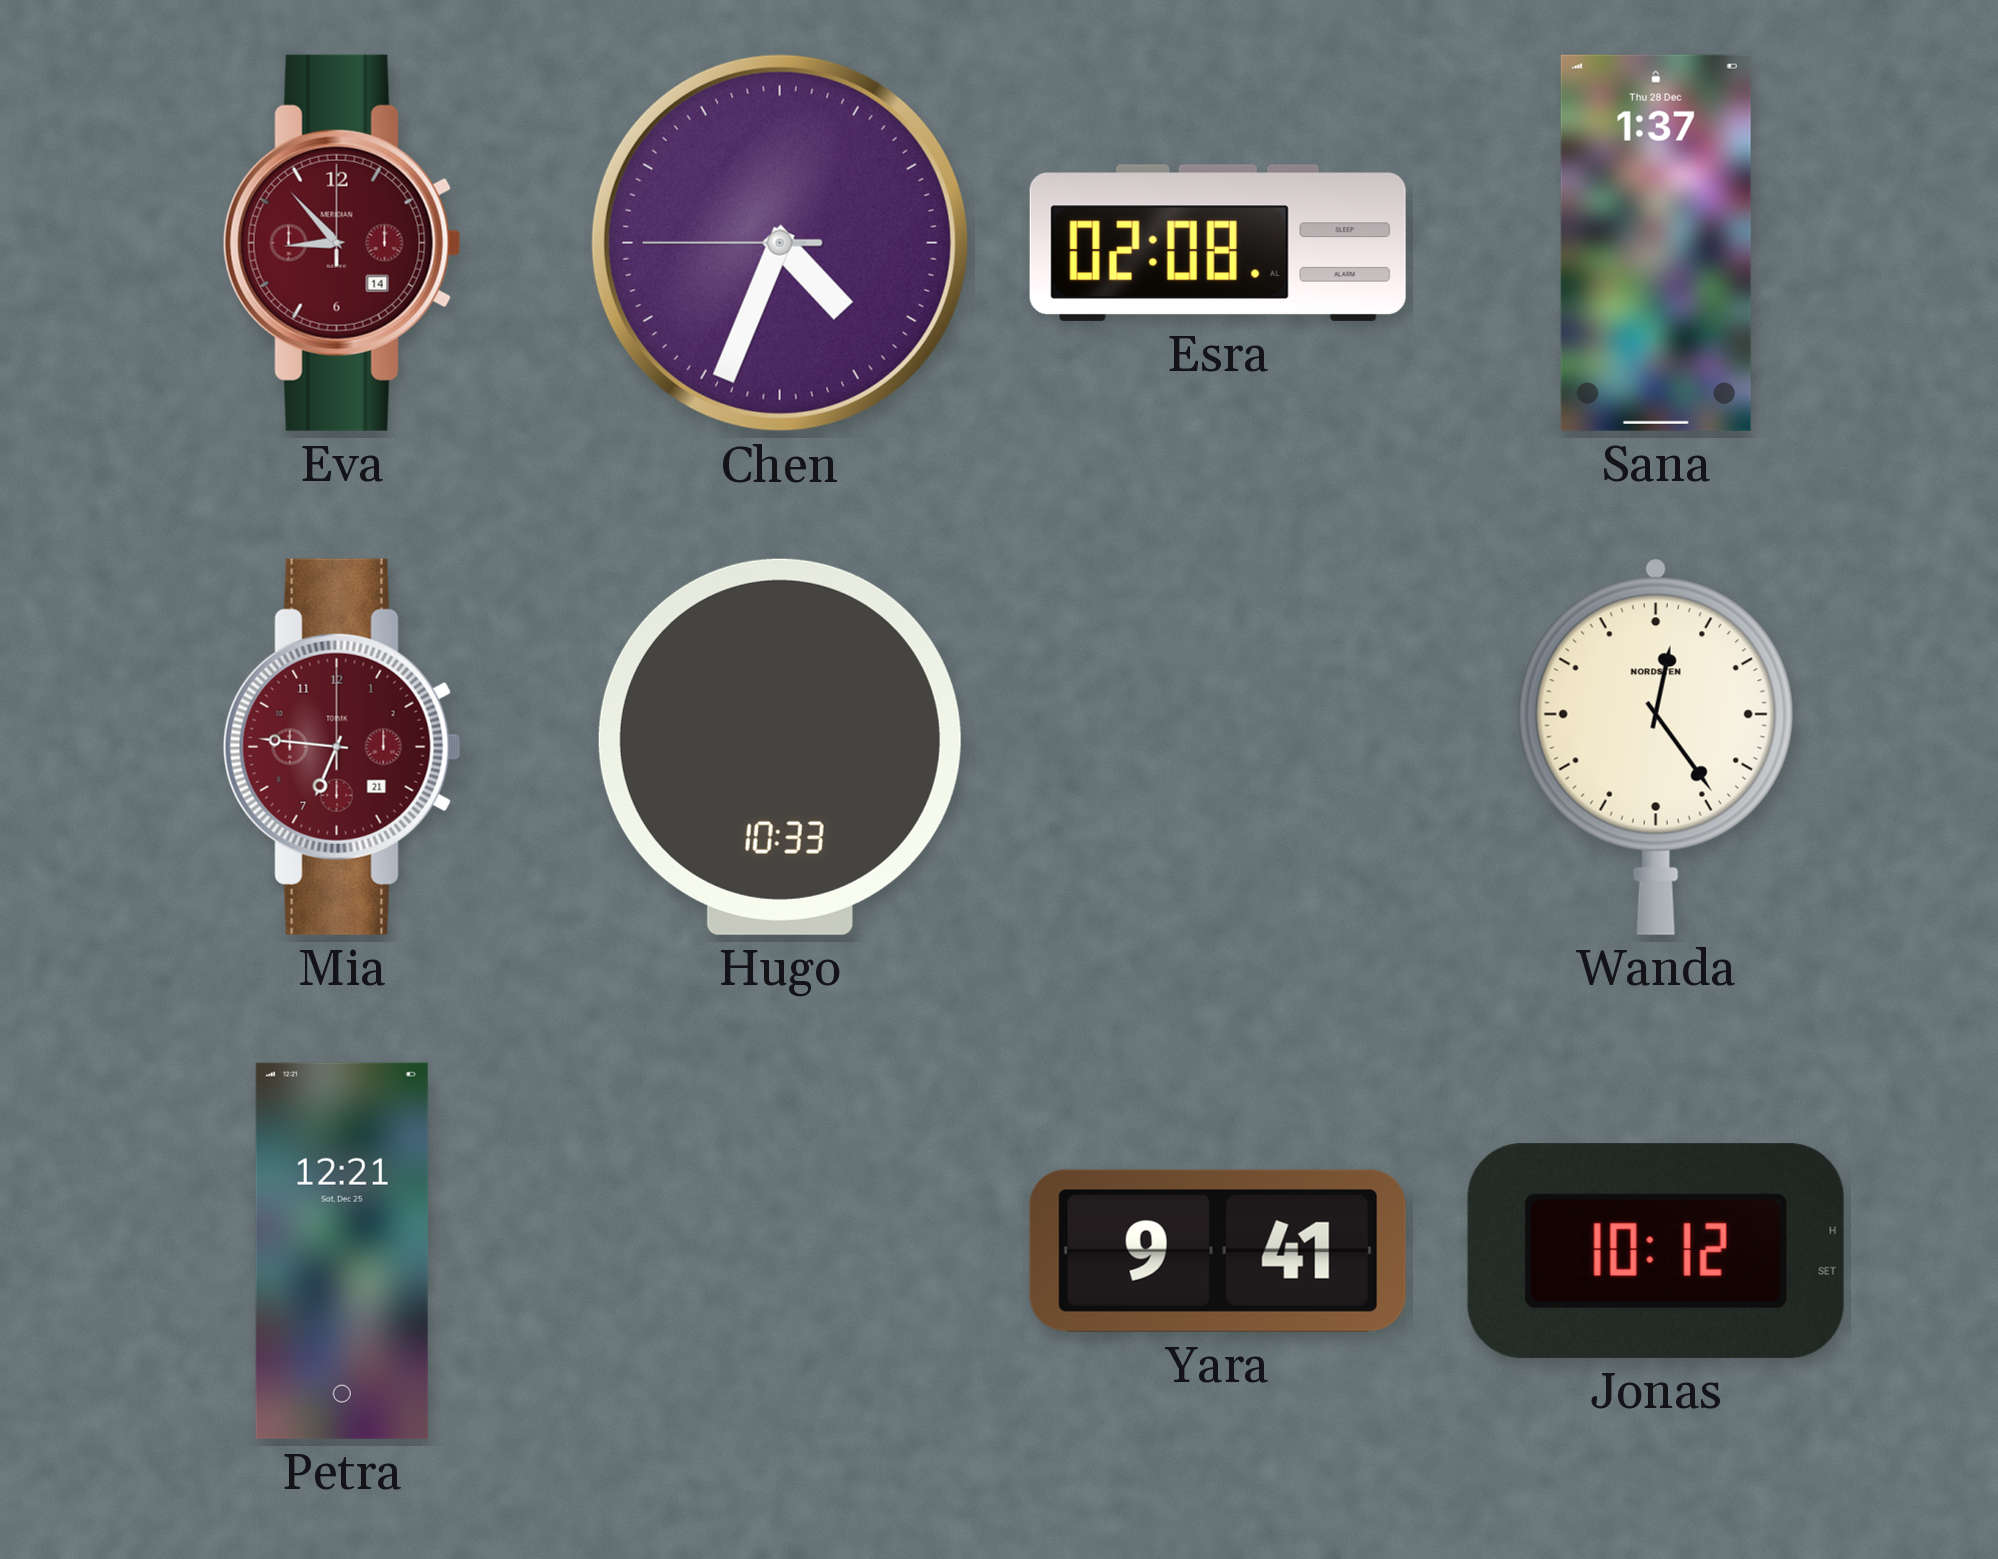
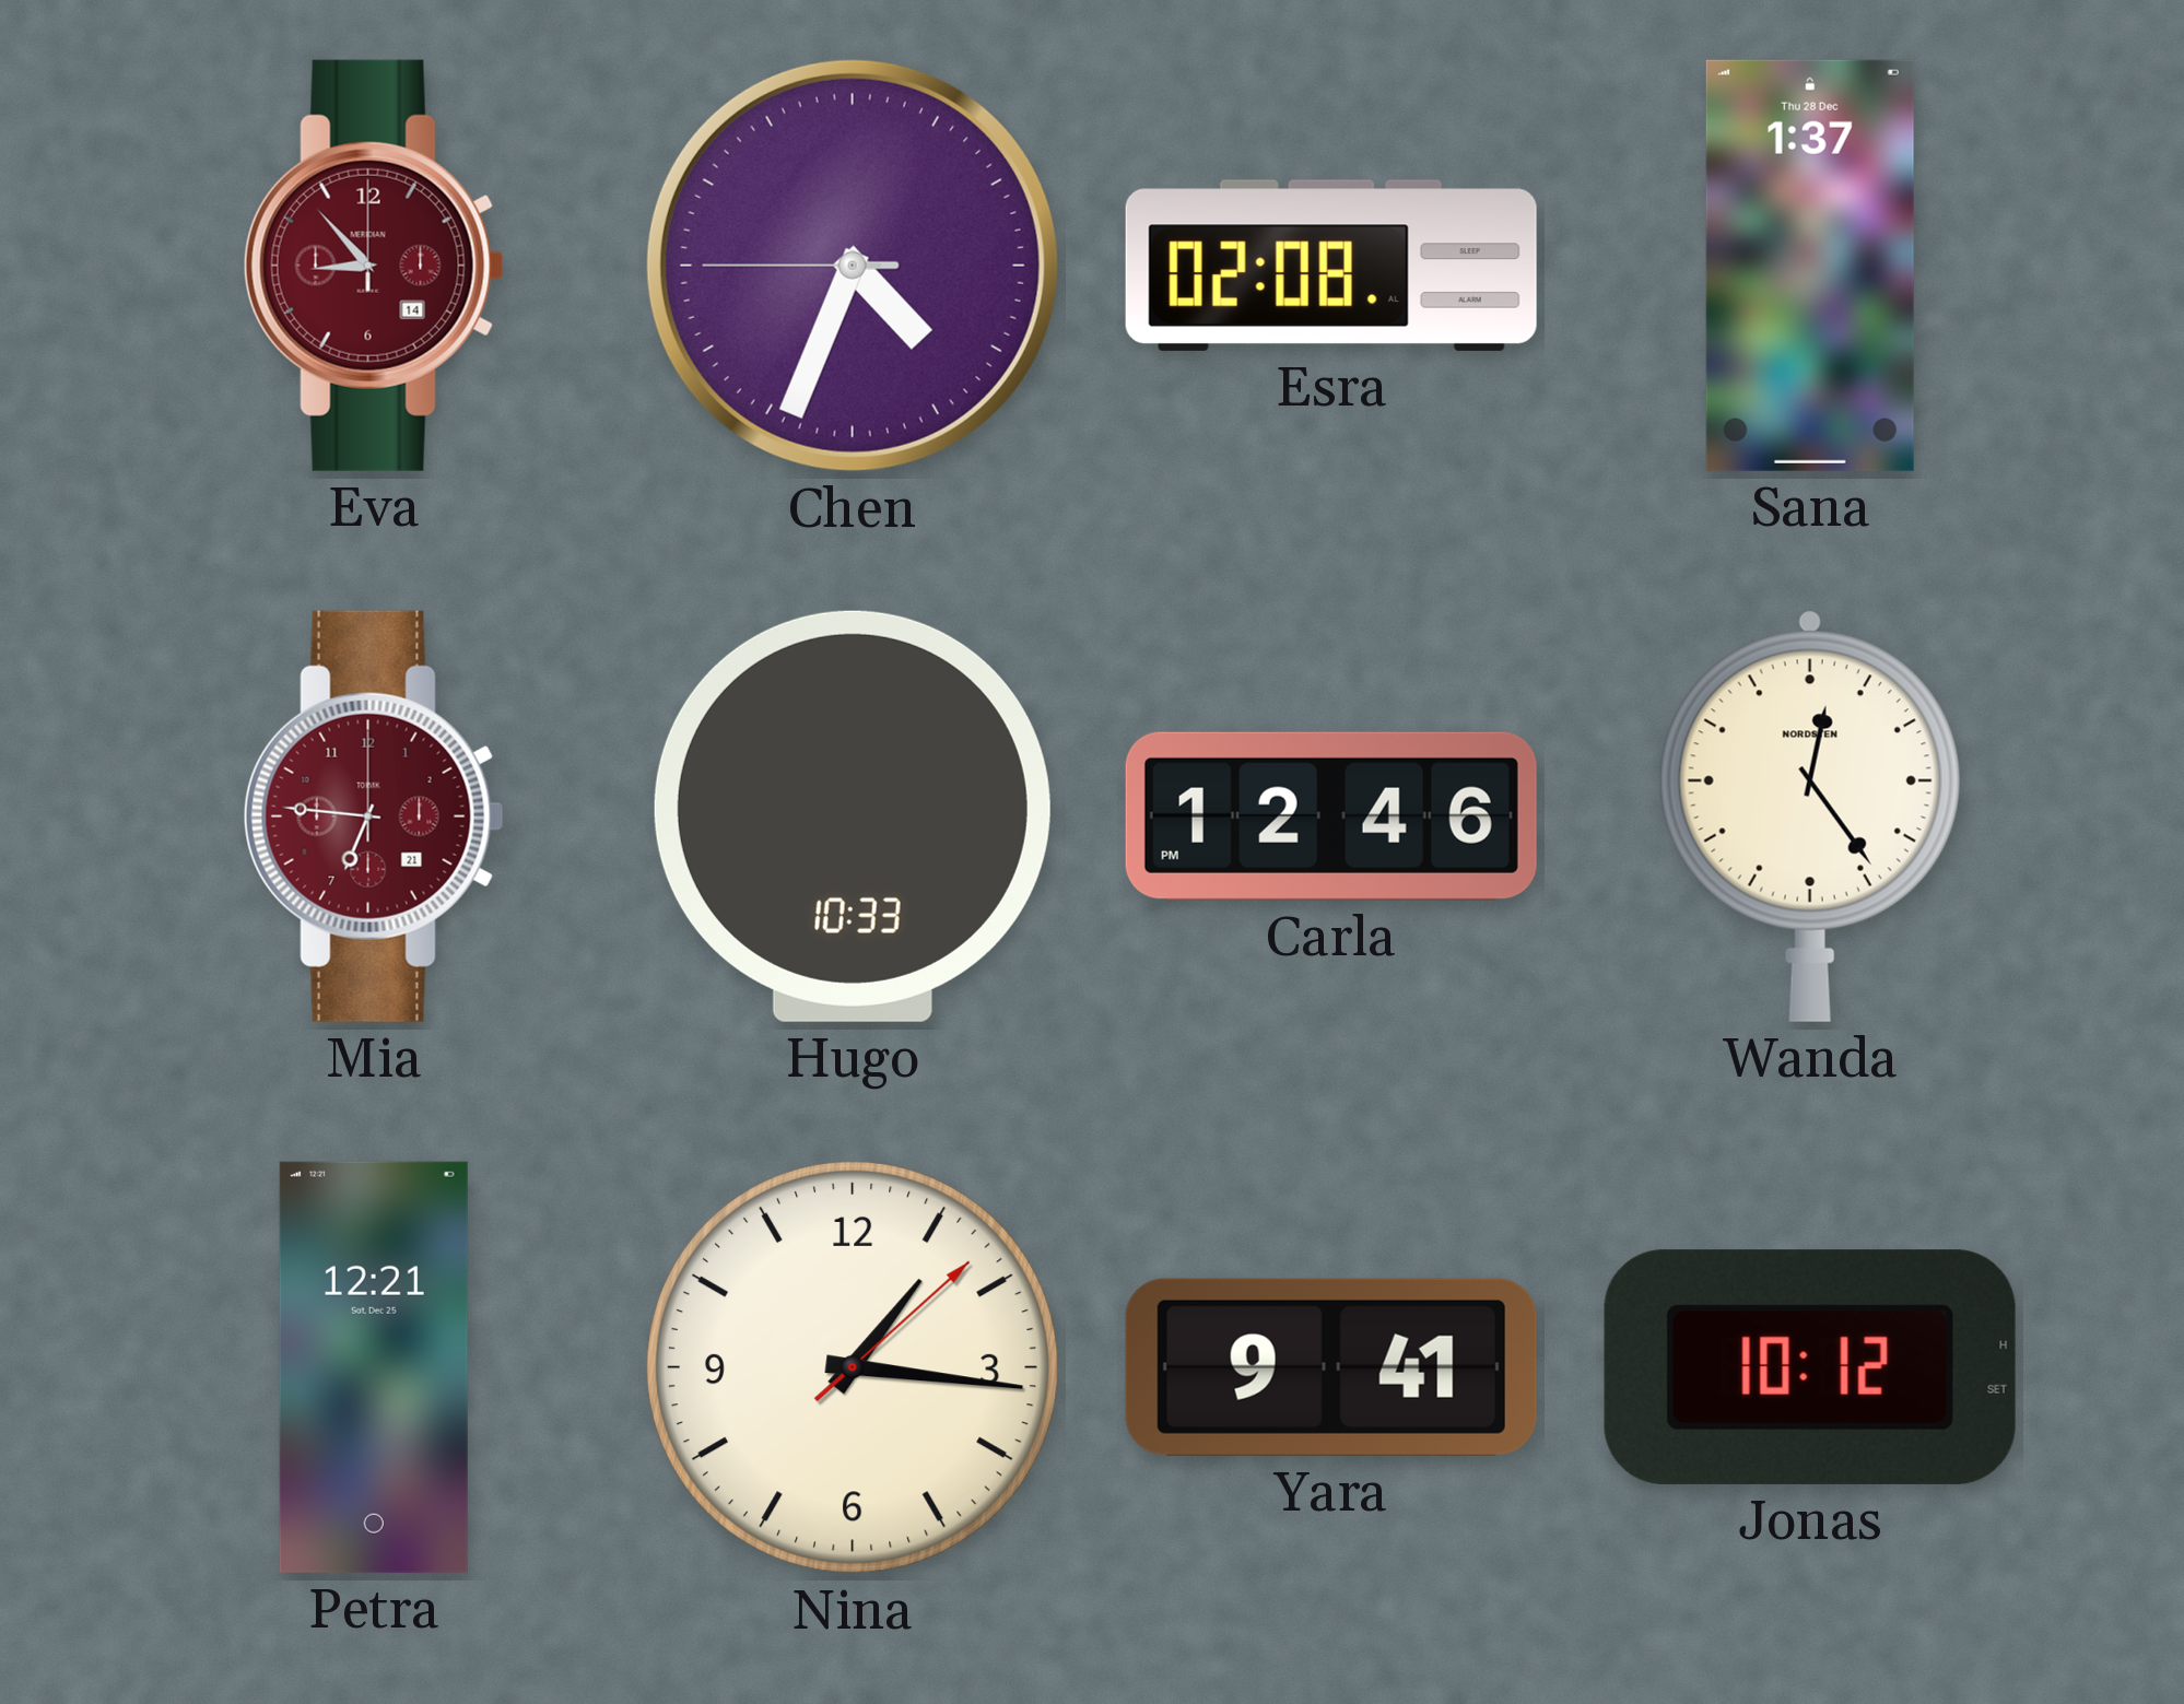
Carla: none -> 12:46 (1331, 816)
Nina: none -> 1:16 (853, 1367)
